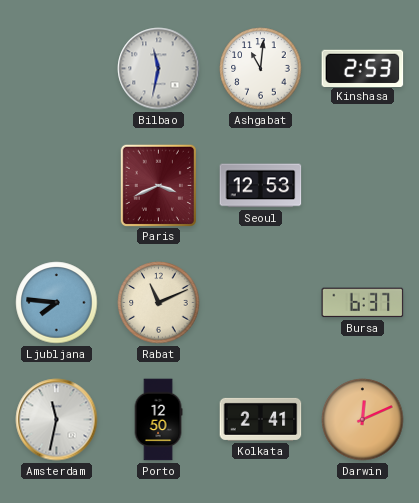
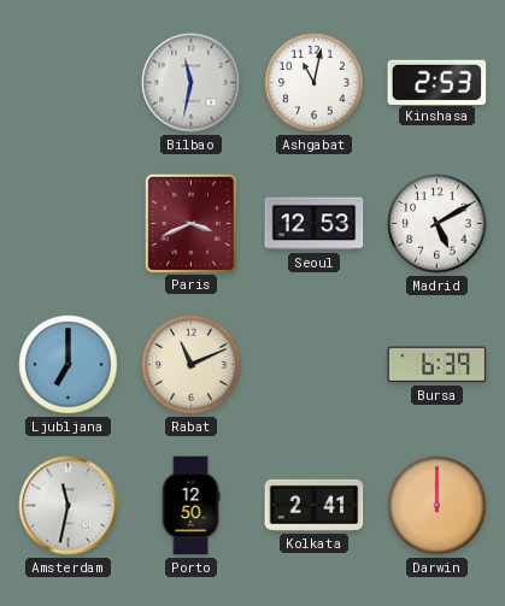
Ashgabat: 11:01 -> 11:02 (315, 83)
Madrid: none -> 5:10 (438, 224)
Ljubljana: 7:46 -> 7:00 (69, 365)
Bursa: 6:37 -> 6:39 (438, 365)
Darwin: 12:11 -> 12:00 (438, 506)
